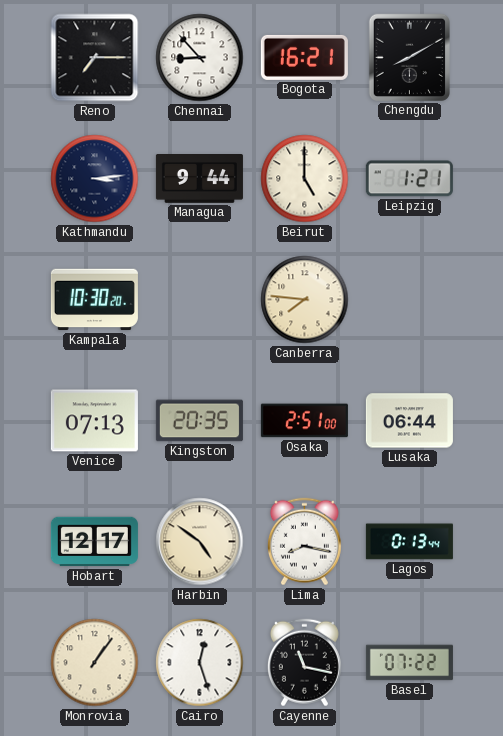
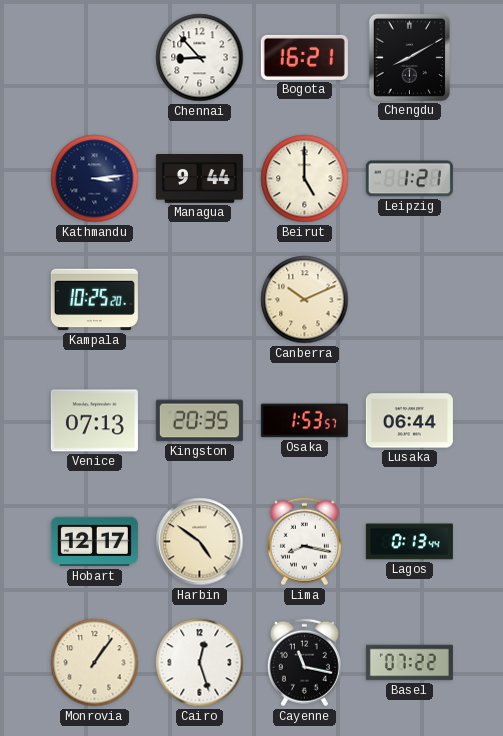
Reno: 7:15 -> none (95, 58)
Kampala: 10:30 -> 10:25 (94, 300)
Canberra: 7:46 -> 10:11 (305, 300)
Osaka: 2:51 -> 1:53 (304, 421)
